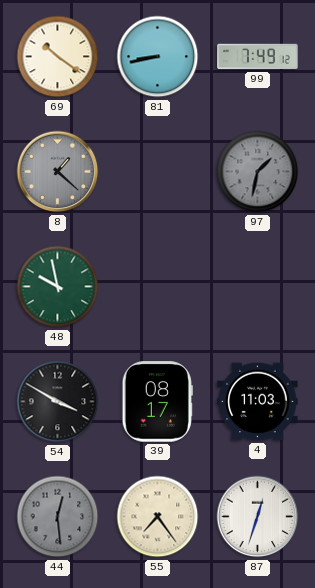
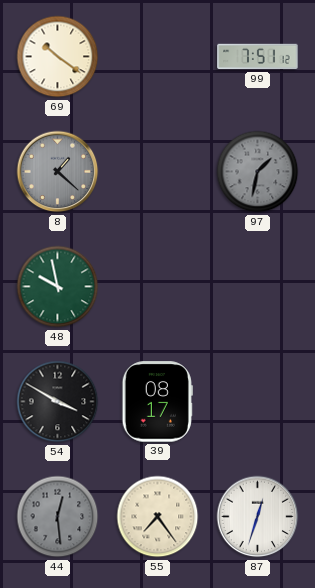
81: 8:43 -> none (158, 57)
99: 7:49 -> 7:51 (258, 57)
4: 11:03 -> none (258, 402)
